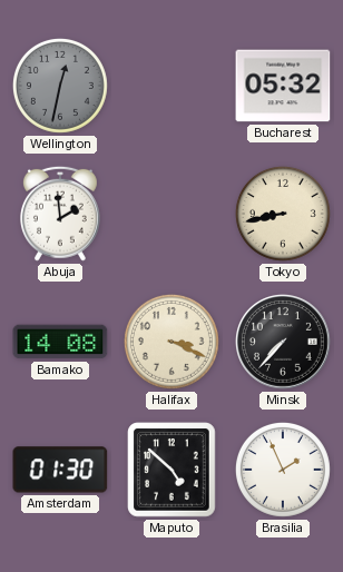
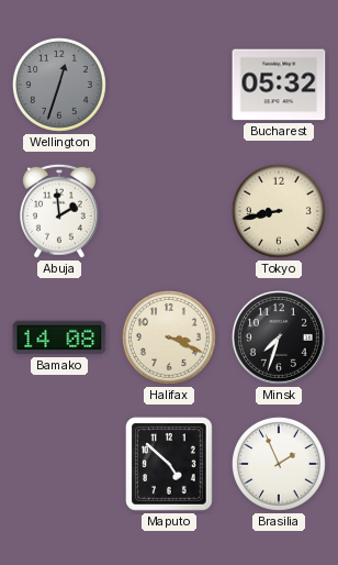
Wellington: 12:32 -> 12:33 (59, 85)
Minsk: 7:37 -> 7:33 (280, 339)
Amsterdam: 01:30 -> none (60, 470)
